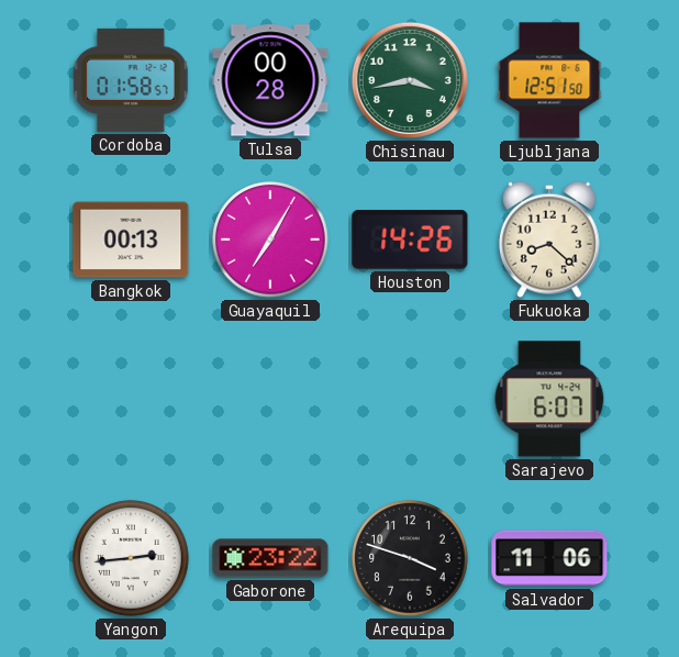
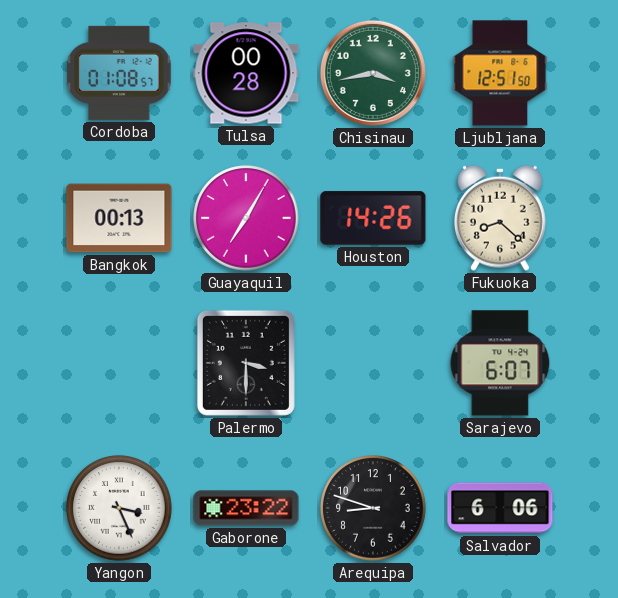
Cordoba: 01:58 -> 01:08 (119, 73)
Palermo: none -> 3:30 (246, 363)
Yangon: 2:44 -> 3:26 (119, 508)
Arequipa: 3:48 -> 8:48 (373, 508)
Salvador: 11:06 -> 6:06 (500, 508)
